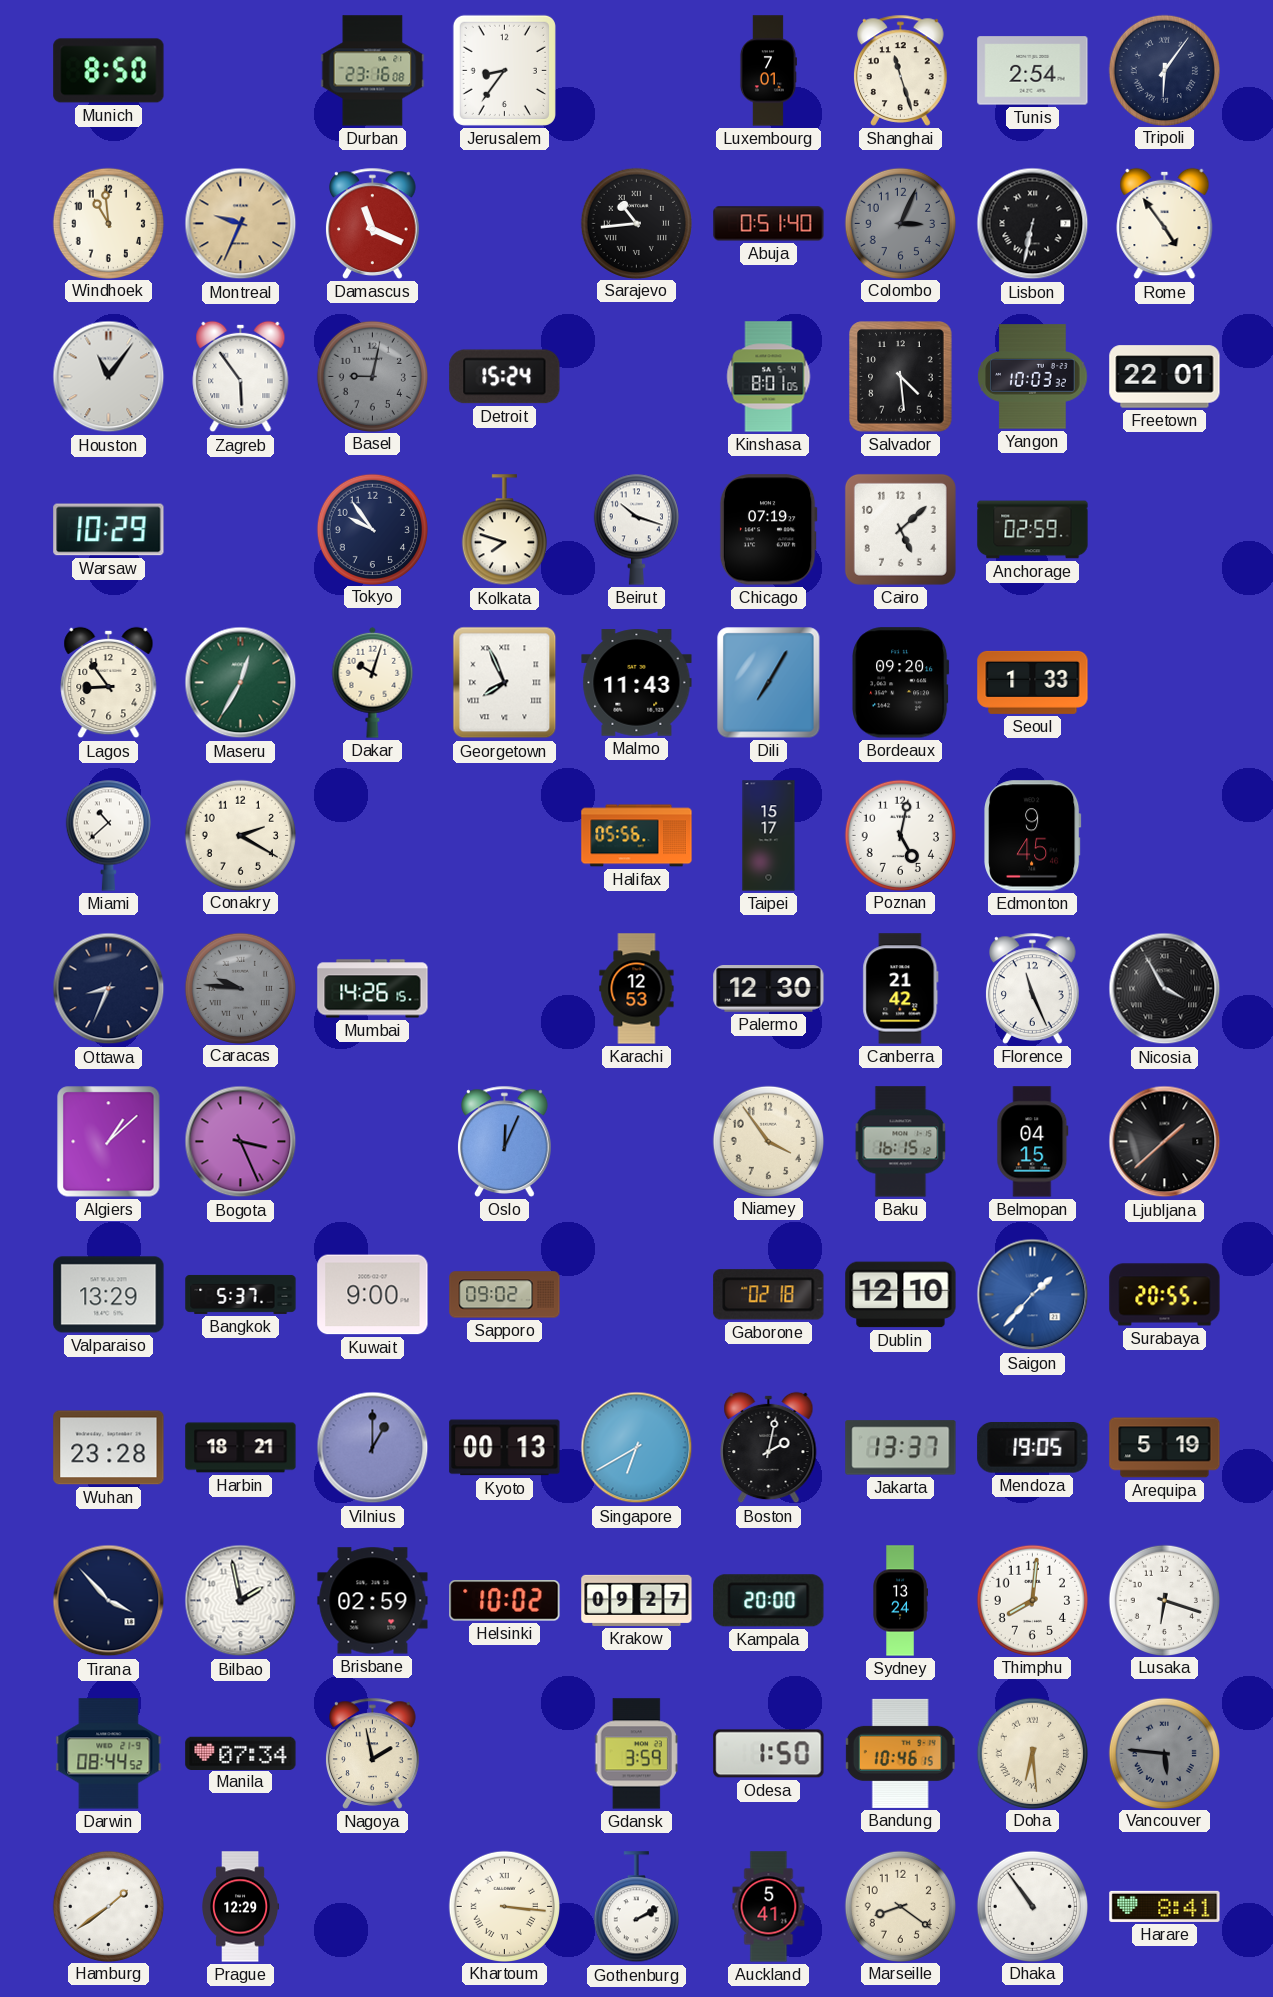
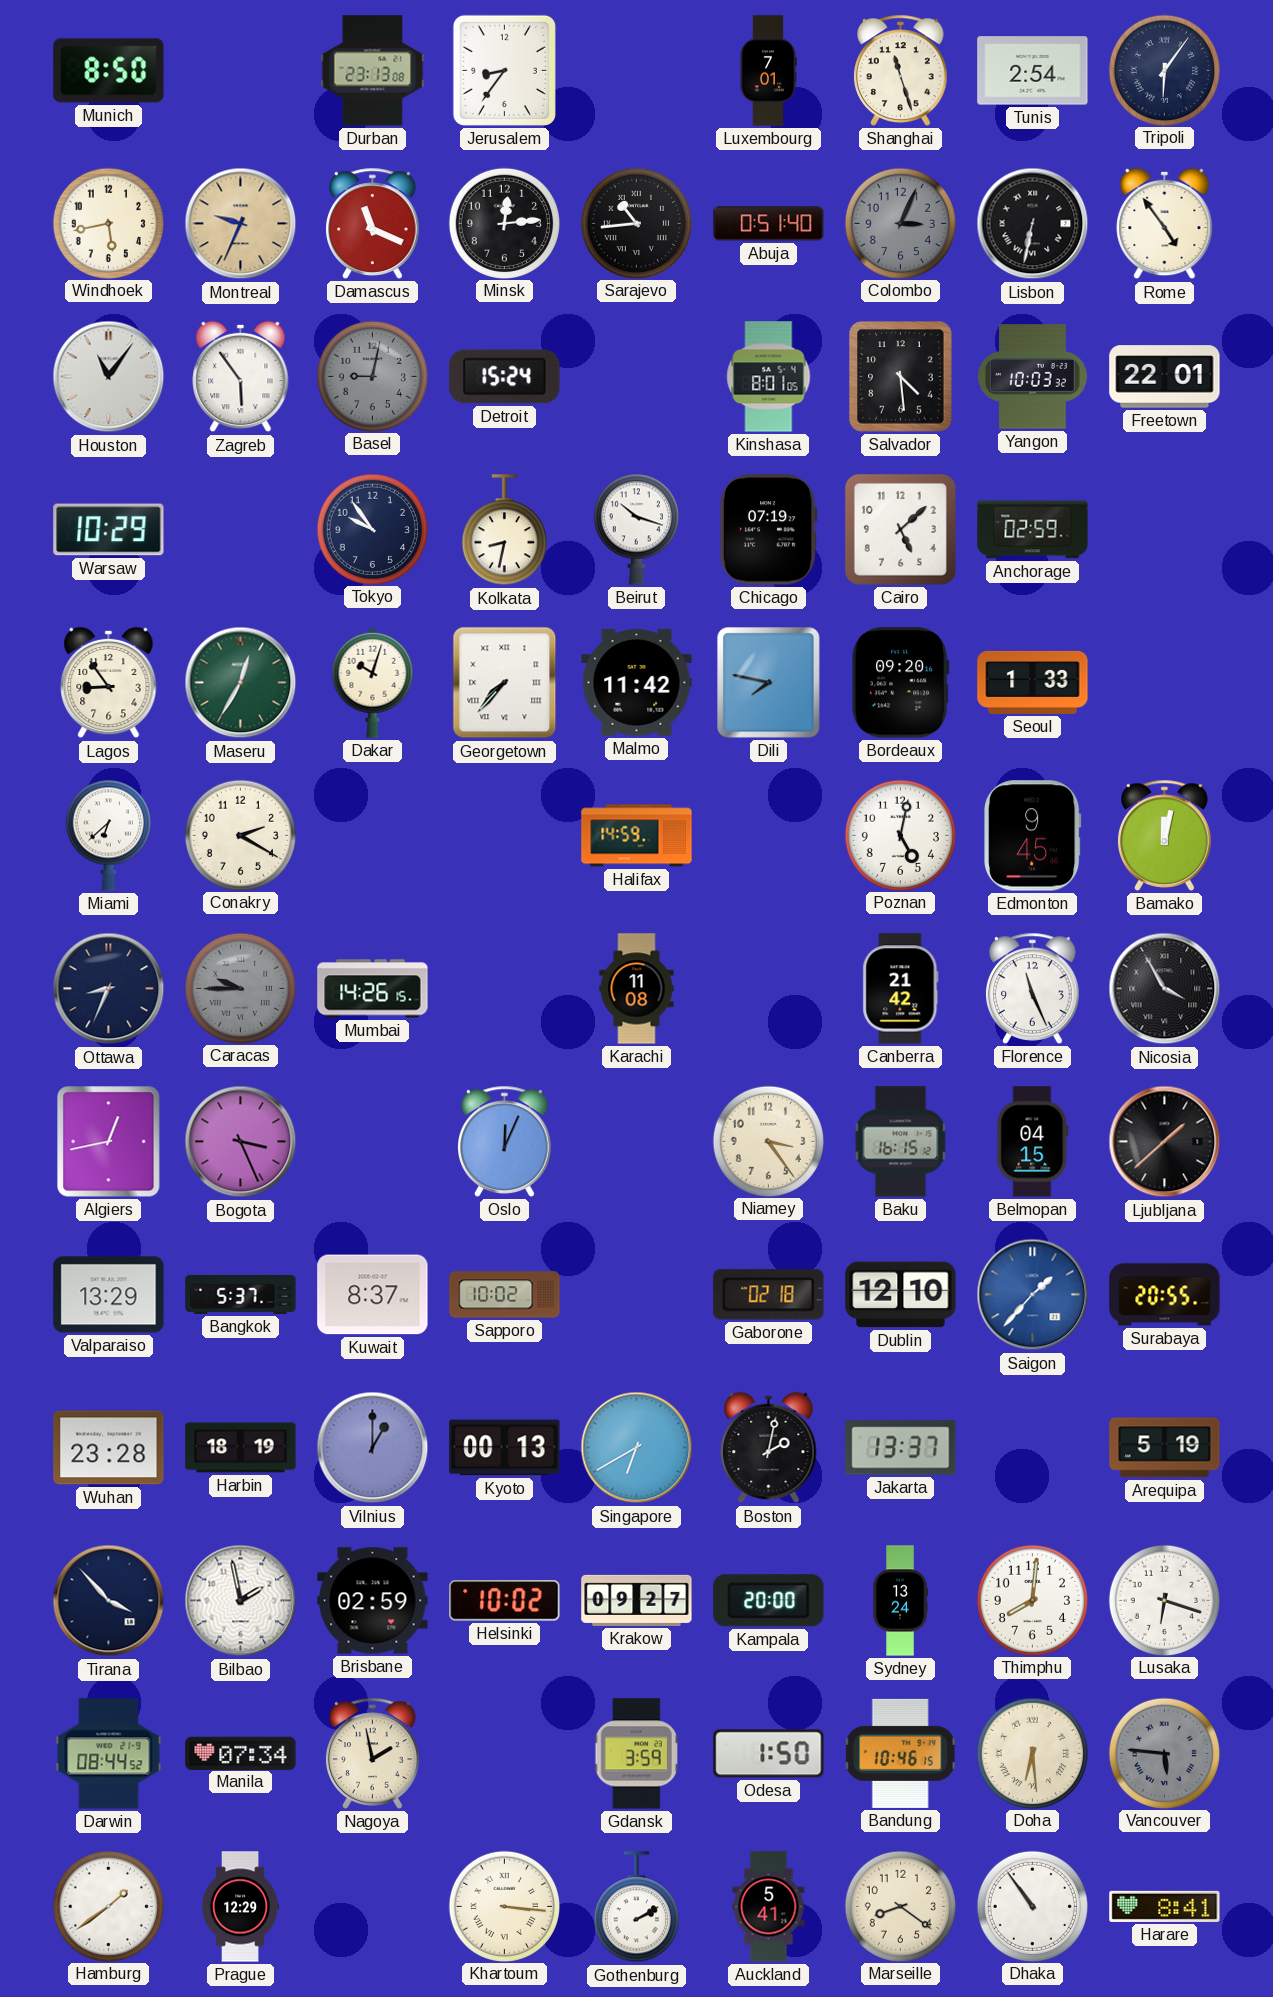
Durban: 23:16 -> 23:13 (373, 71)
Windhoek: 10:59 -> 5:43 (108, 223)
Minsk: none -> 12:14 (504, 223)
Kolkata: 7:48 -> 8:32 (504, 530)
Georgetown: 7:56 -> 7:37 (505, 683)
Malmo: 11:43 -> 11:42 (637, 683)
Dili: 7:05 -> 7:47 (769, 683)
Miami: 10:38 -> 6:38 (108, 835)
Halifax: 05:56 -> 14:59 (637, 836)
Taipei: 15:17 -> none (769, 836)
Bamako: none -> 12:02 (1165, 835)
Caracas: 9:46 -> 9:45 (240, 988)
Karachi: 12:53 -> 11:08 (637, 989)
Palermo: 12:30 -> none (769, 989)
Algiers: 1:08 -> 12:43 (109, 1142)
Niamey: 3:54 -> 3:24 (768, 1141)
Kuwait: 9:00 -> 8:37 (373, 1295)
Sapporo: 09:02 -> 10:02 (505, 1295)
Harbin: 18:21 -> 18:19 (241, 1448)
Mendoza: 19:05 -> none (1033, 1448)
